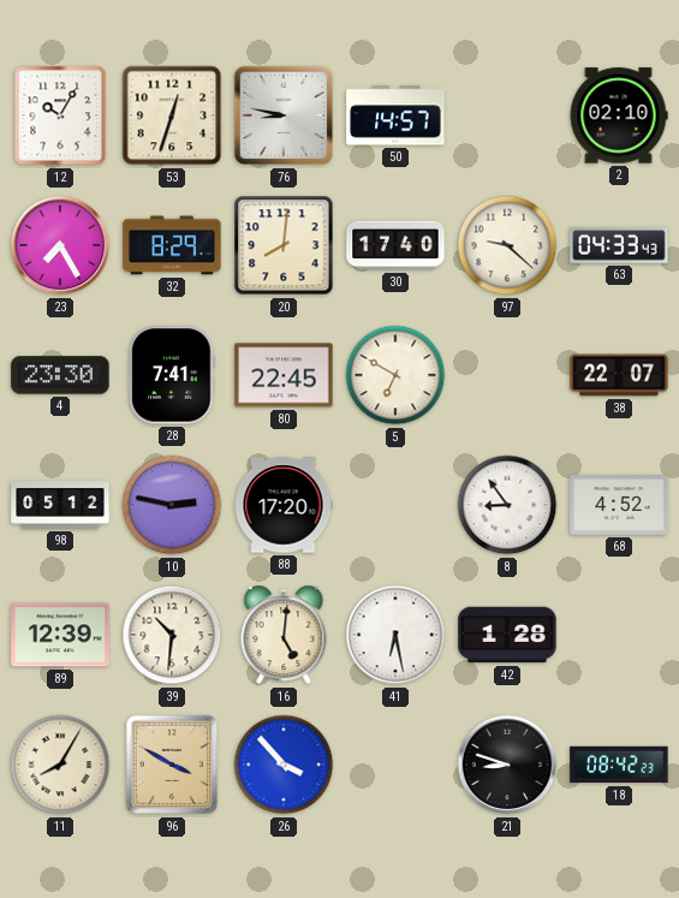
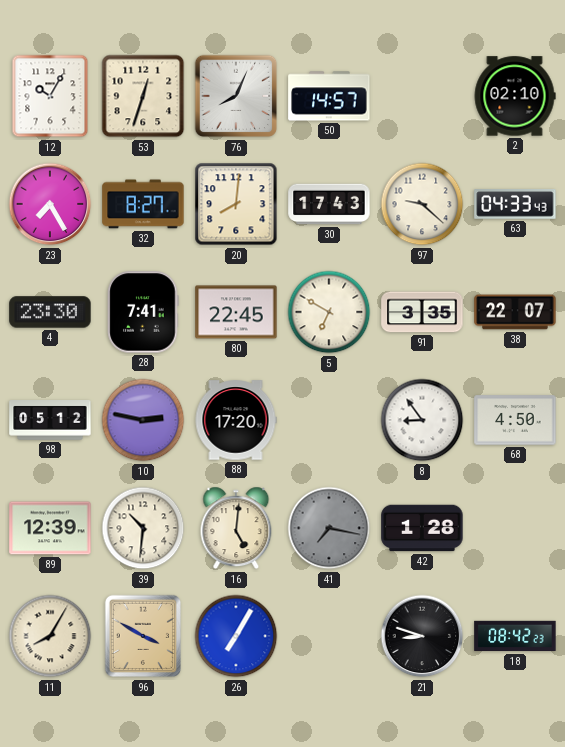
76: 8:47 -> 8:04 (236, 96)
32: 8:29 -> 8:27 (143, 204)
30: 17:40 -> 17:43 (329, 204)
91: none -> 3:35 (422, 312)
68: 4:52 -> 4:50 (515, 420)
41: 6:28 -> 7:17 (329, 528)
41 dial: white -> grey (329, 528)
26: 3:53 -> 7:05 (236, 636)
